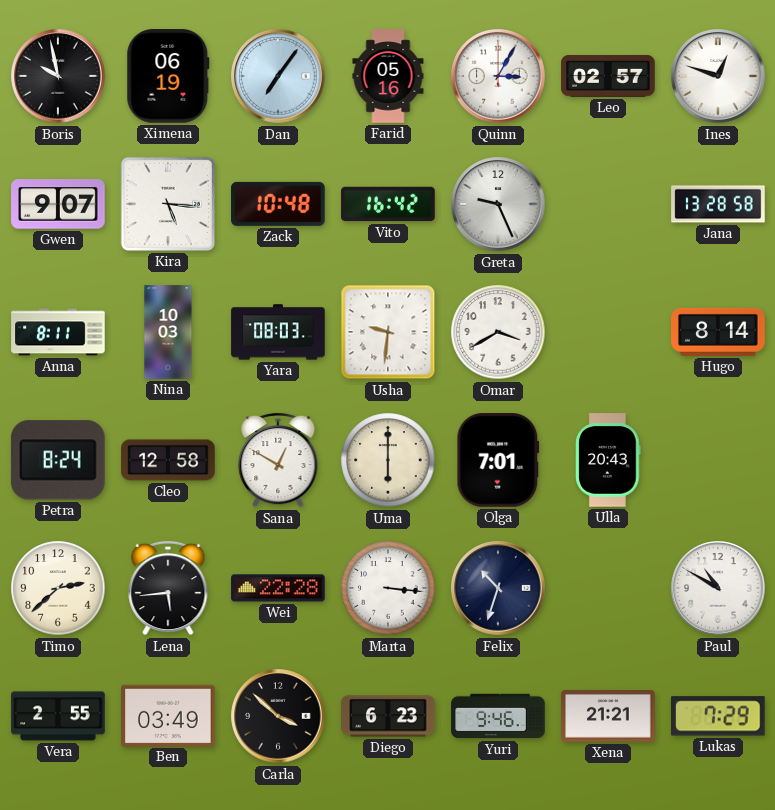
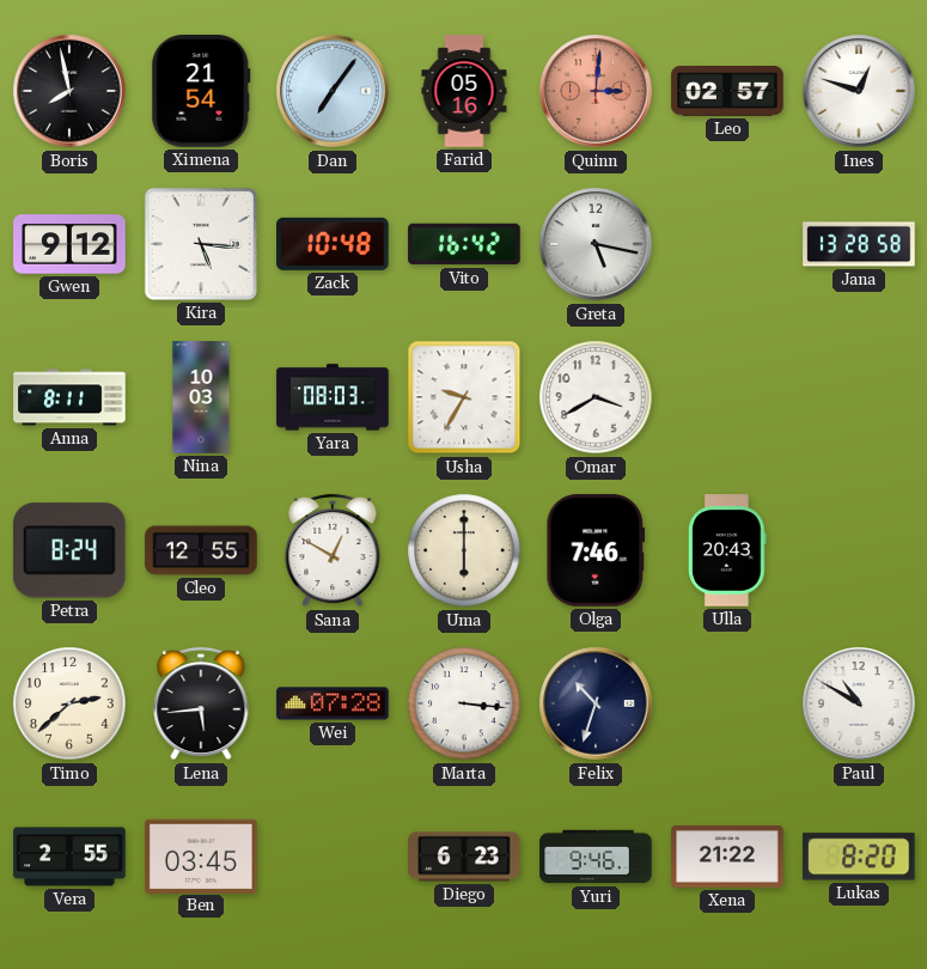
Boris: 9:58 -> 7:58 (69, 91)
Ximena: 06:19 -> 21:54 (201, 91)
Quinn: 3:05 -> 3:01 (596, 91)
Quinn dial: white -> salmon (596, 91)
Gwen: 9:07 -> 9:12 (69, 244)
Greta: 9:26 -> 5:17 (596, 244)
Usha: 9:31 -> 9:35 (464, 397)
Hugo: 8:14 -> none (718, 332)
Cleo: 12:58 -> 12:55 (201, 550)
Olga: 7:01 -> 7:46 (596, 550)
Wei: 22:28 -> 07:28 (333, 703)
Ben: 03:49 -> 03:45 (201, 855)
Carla: 3:52 -> none (278, 716)
Xena: 21:21 -> 21:22 (727, 858)
Lukas: 7:29 -> 8:20 (860, 857)
